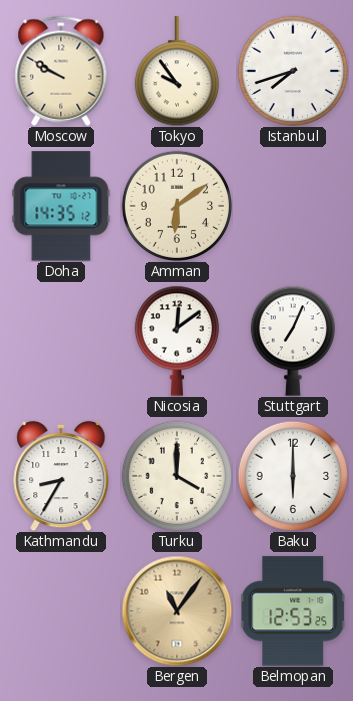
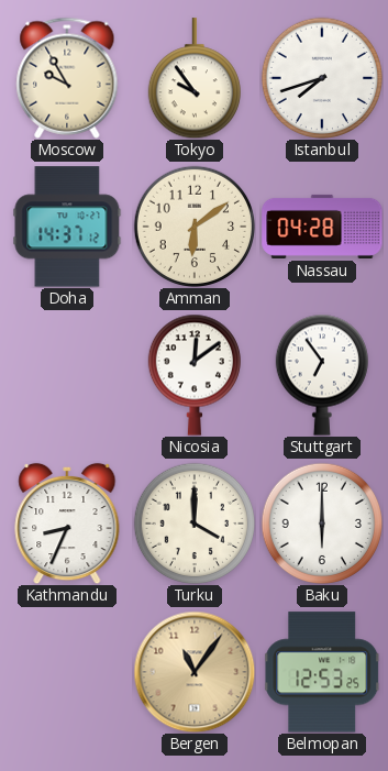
Moscow: 9:50 -> 9:55 (67, 78)
Doha: 14:35 -> 14:37 (67, 227)
Nassau: none -> 04:28 (322, 227)
Stuttgart: 7:04 -> 6:54 (322, 375)
Kathmandu: 8:35 -> 8:34 (67, 524)
